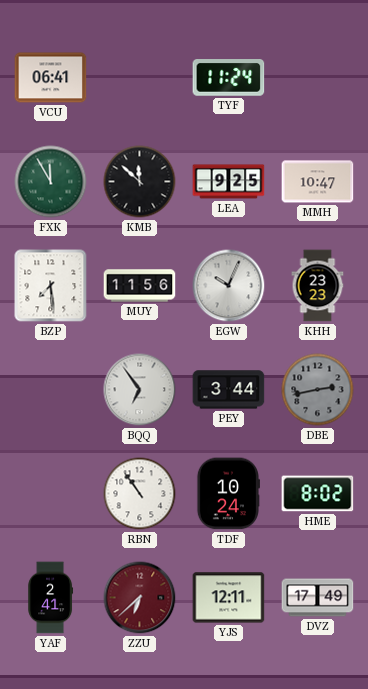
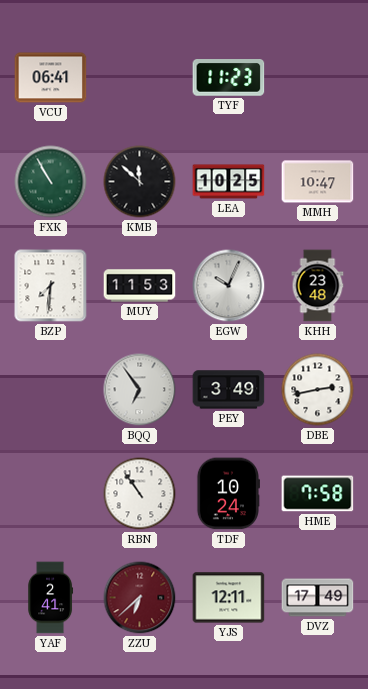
TYF: 11:24 -> 11:23 (229, 78)
FXK: 11:55 -> 10:55 (51, 182)
LEA: 9:25 -> 10:25 (229, 182)
BZP: 7:29 -> 7:31 (51, 286)
MUY: 11:56 -> 11:53 (140, 286)
KHH: 23:23 -> 23:48 (318, 286)
PEY: 3:44 -> 3:49 (229, 390)
DBE dial: grey -> white (318, 390)
HME: 8:02 -> 7:58 (318, 494)
